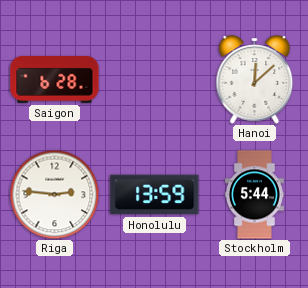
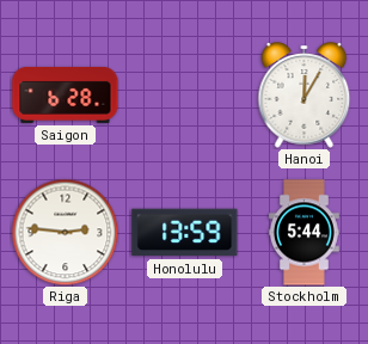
Hanoi: 12:08 -> 12:05 (305, 96)
